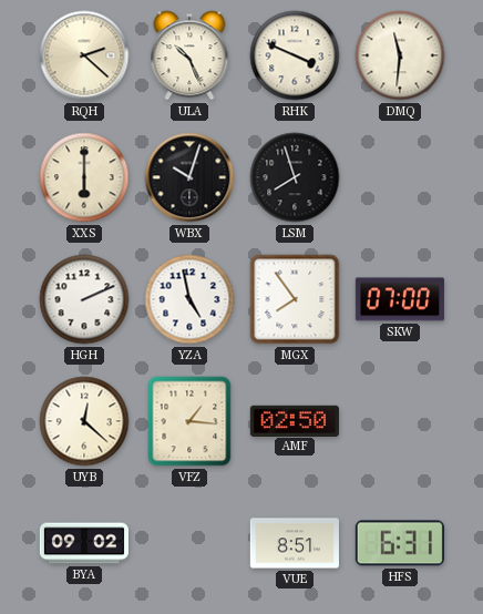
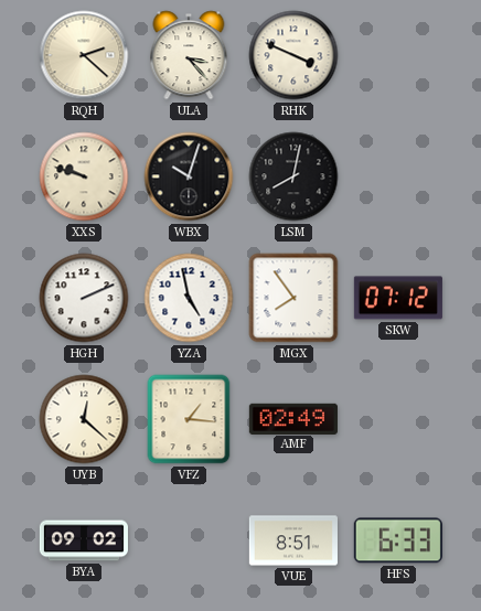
ULA: 10:26 -> 3:23 (189, 55)
DMQ: 11:31 -> none (400, 55)
XXS: 6:00 -> 9:48 (84, 176)
LSM: 7:57 -> 8:02 (293, 176)
SKW: 07:00 -> 07:12 (398, 298)
AMF: 02:50 -> 02:49 (293, 418)
HFS: 6:31 -> 6:33 (398, 540)
